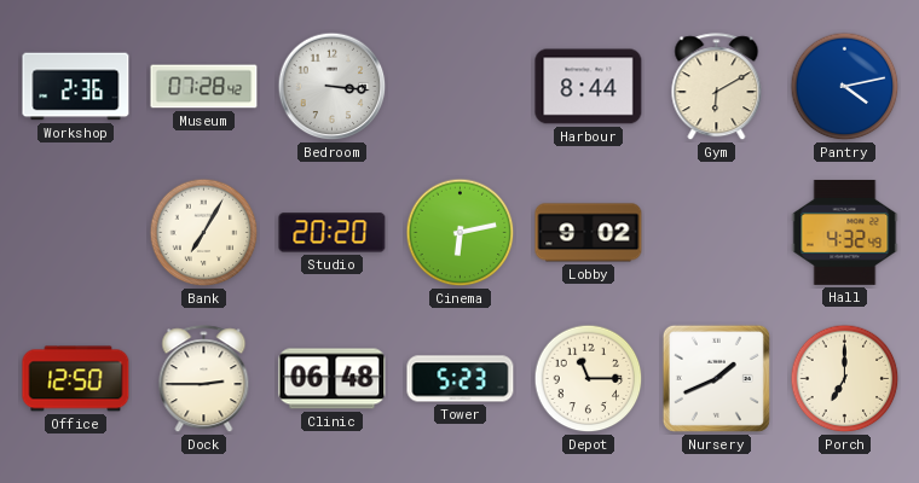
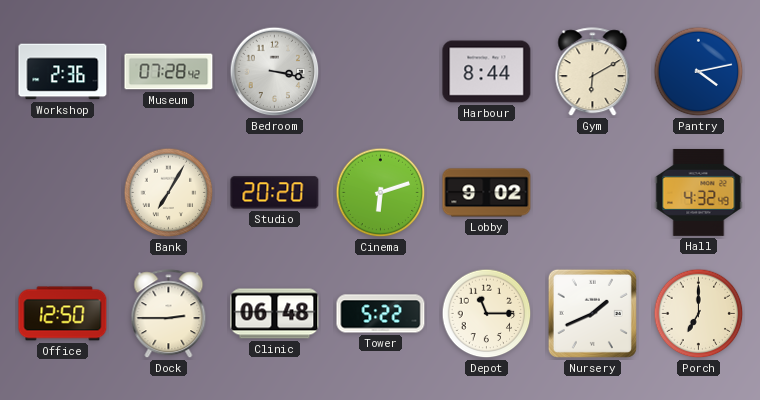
Bedroom: 3:16 -> 3:17 (275, 72)
Cinema: 6:13 -> 6:12 (381, 193)
Tower: 5:23 -> 5:22 (381, 314)
